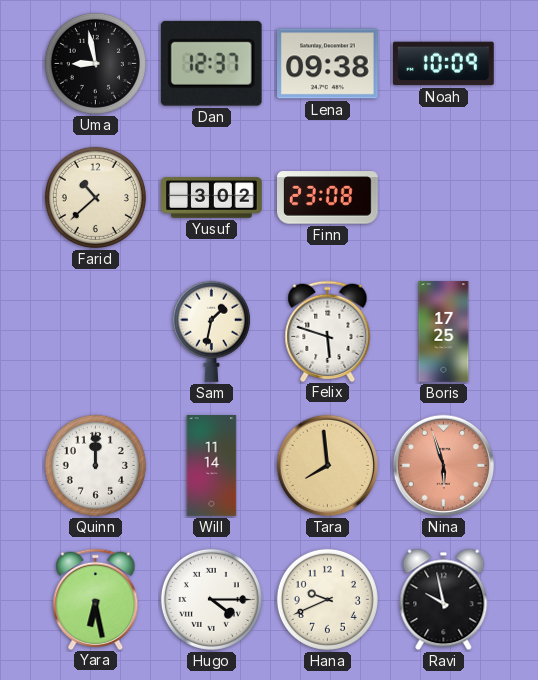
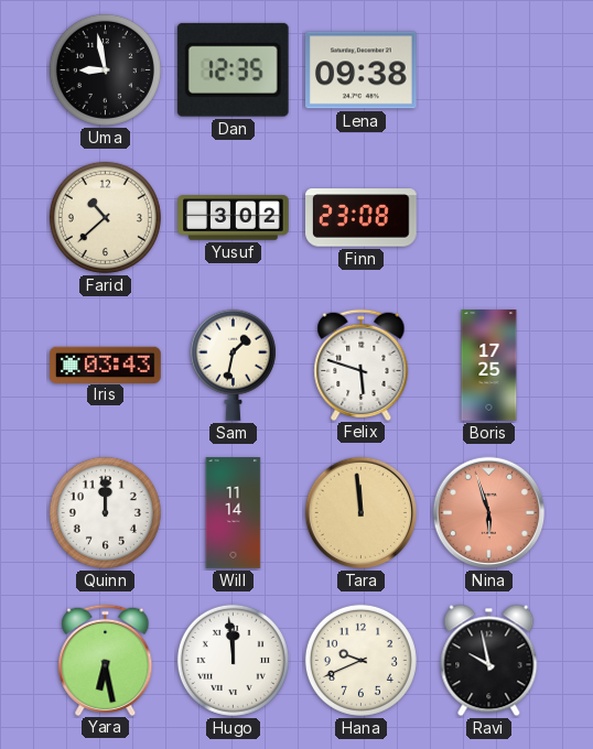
Dan: 12:37 -> 12:35 (233, 69)
Noah: 10:09 -> none (444, 64)
Iris: none -> 03:43 (106, 365)
Tara: 7:59 -> 11:59 (362, 513)
Hugo: 4:15 -> 11:59 (233, 660)
